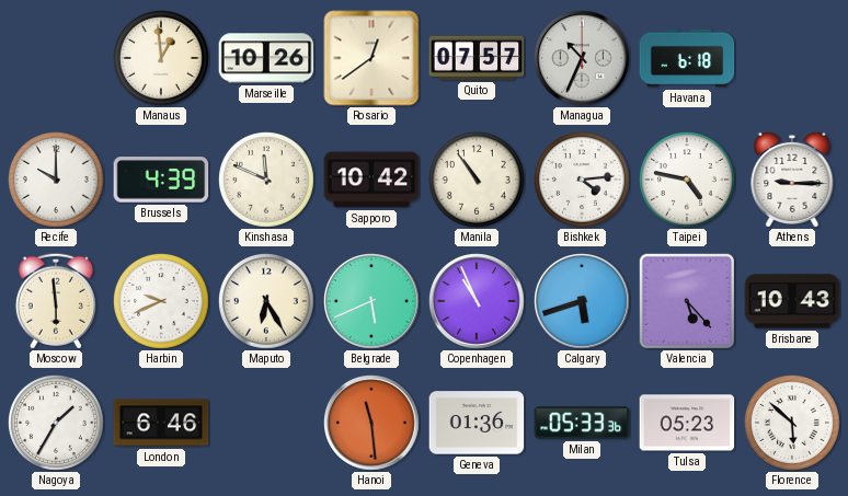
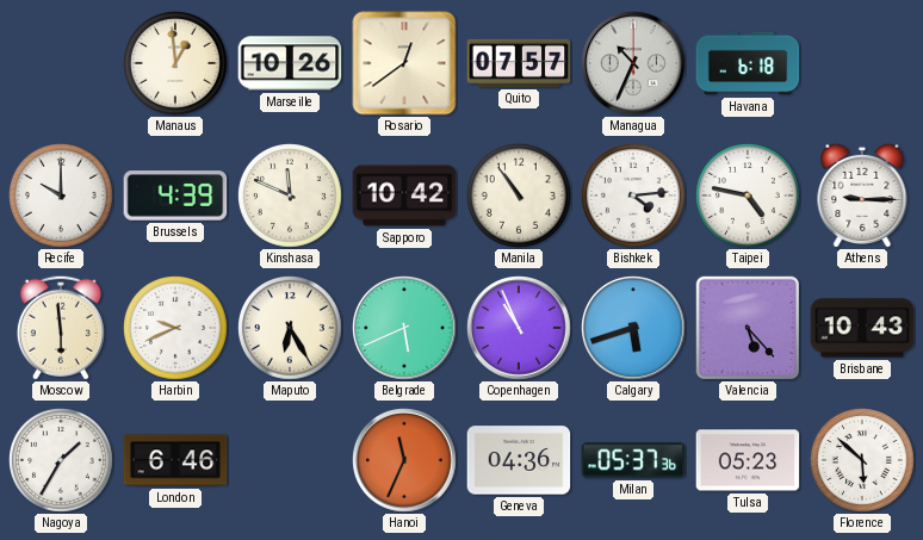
Hanoi: 11:29 -> 11:34 (404, 460)
Geneva: 01:36 -> 04:36 (519, 460)
Milan: 05:33 -> 05:37 (633, 460)
